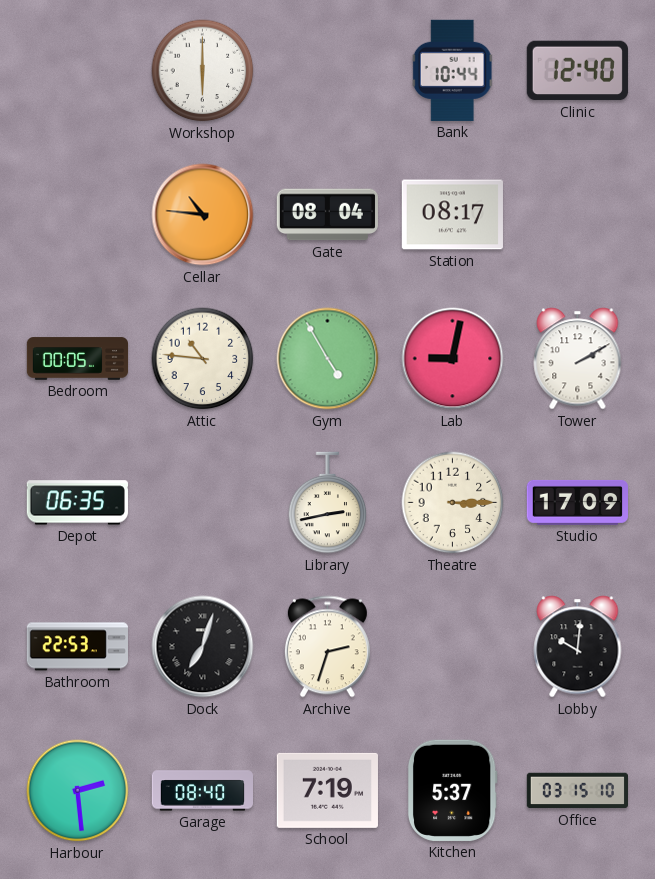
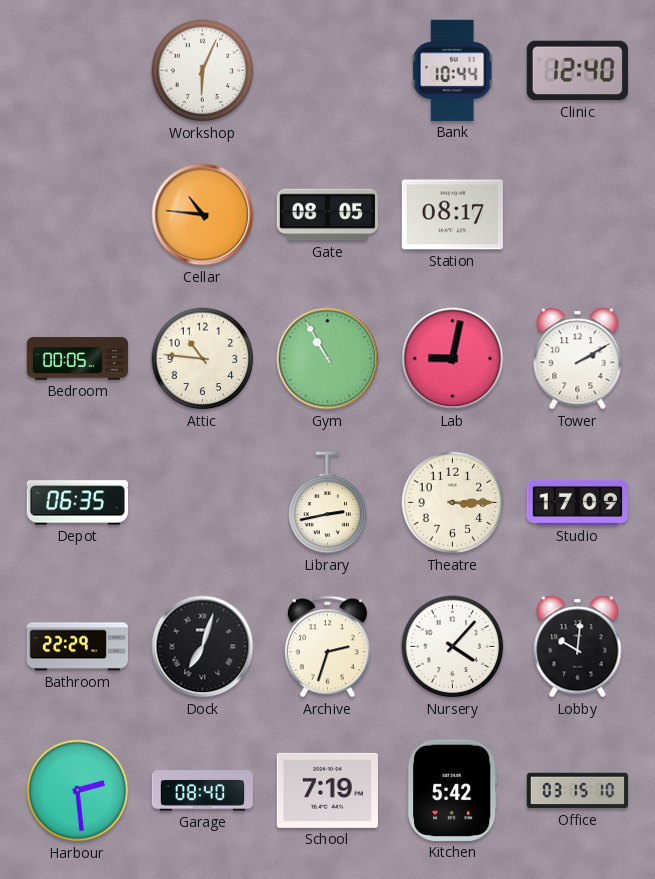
Workshop: 6:00 -> 6:04 (203, 71)
Gate: 08:04 -> 08:05 (327, 215)
Gym: 4:55 -> 10:55 (328, 359)
Bathroom: 22:53 -> 22:29 (77, 647)
Nursery: none -> 4:07 (453, 647)
Kitchen: 5:37 -> 5:42 (452, 790)
